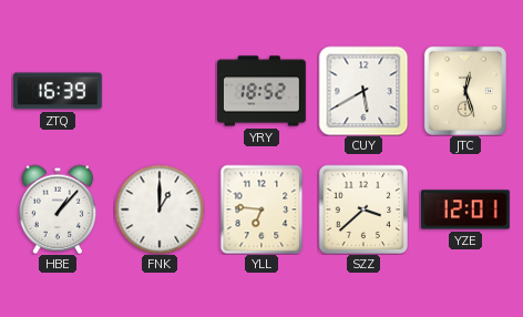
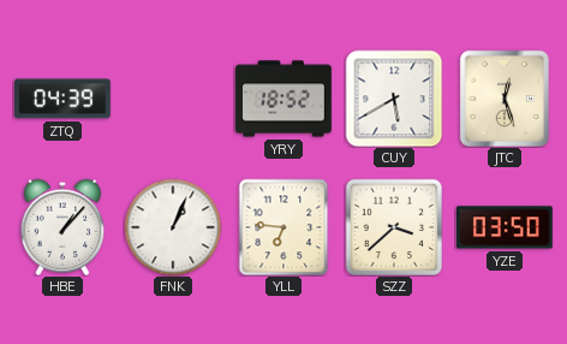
ZTQ: 16:39 -> 04:39 (64, 99)
FNK: 1:00 -> 1:04 (173, 227)
YZE: 12:01 -> 03:50 (505, 227)
